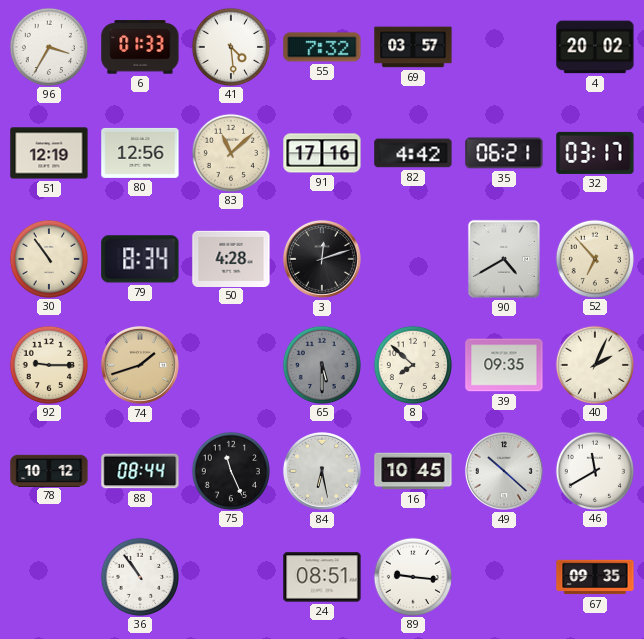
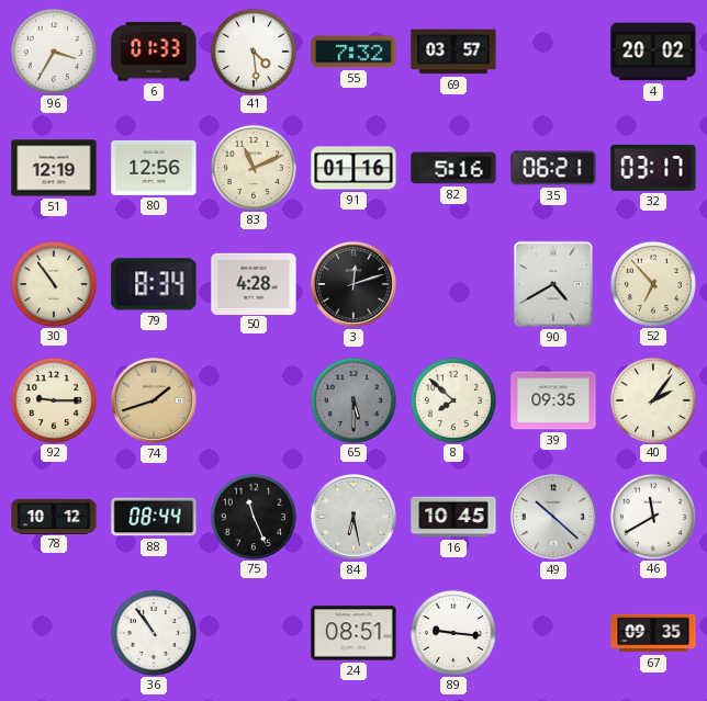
83: 11:08 -> 11:11 (252, 167)
91: 17:16 -> 01:16 (353, 168)
82: 4:42 -> 5:16 (453, 168)
40: 2:04 -> 2:06 (652, 399)
